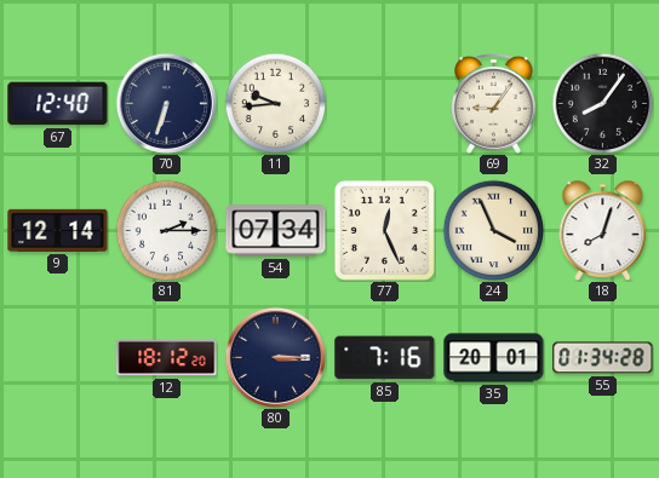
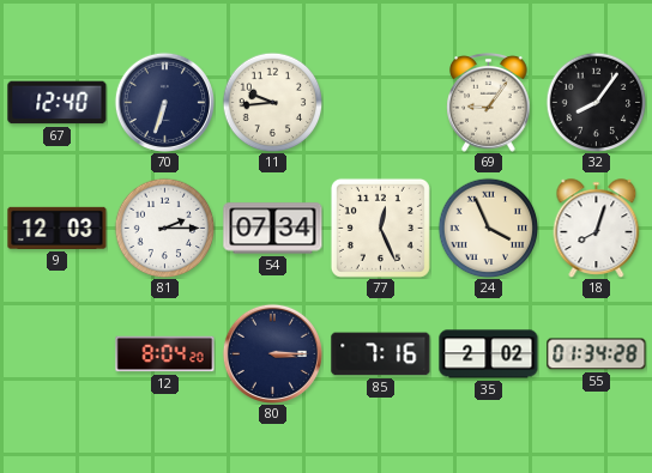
9: 12:14 -> 12:03 (58, 228)
12: 18:12 -> 8:04 (165, 354)
35: 20:01 -> 2:02 (489, 354)
